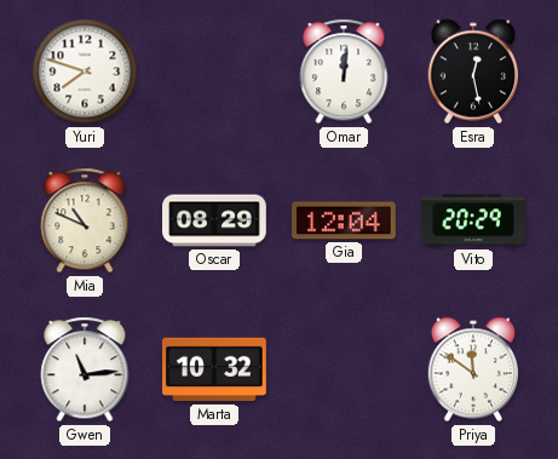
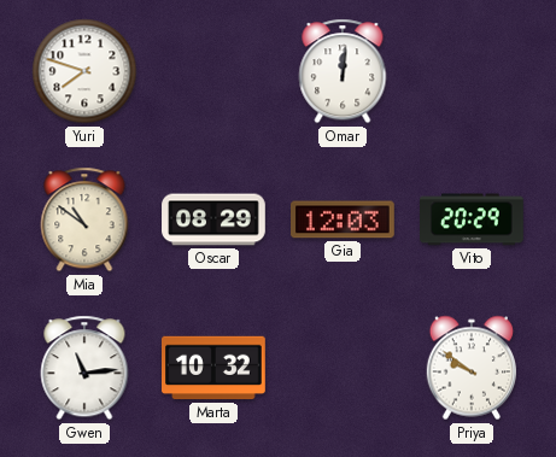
Esra: 12:28 -> none (472, 71)
Mia: 10:49 -> 10:51 (84, 219)
Gia: 12:04 -> 12:03 (344, 219)
Priya: 11:51 -> 9:51 (470, 368)
